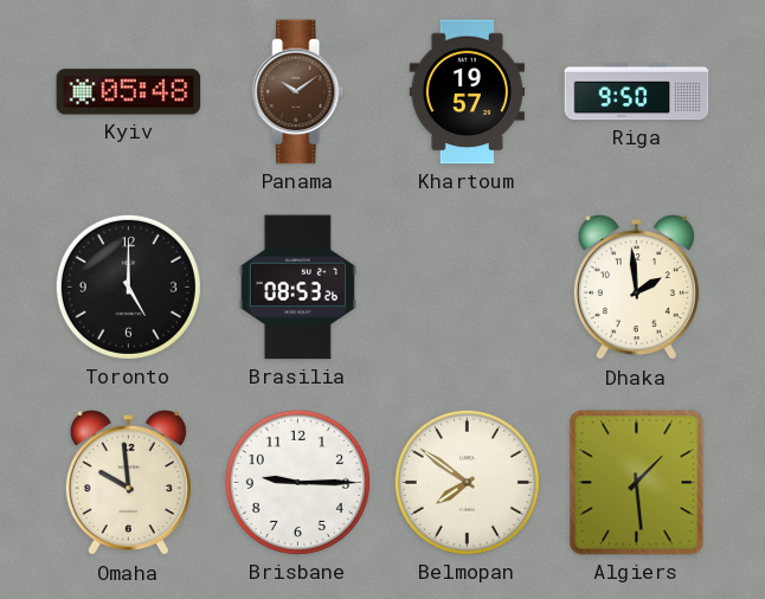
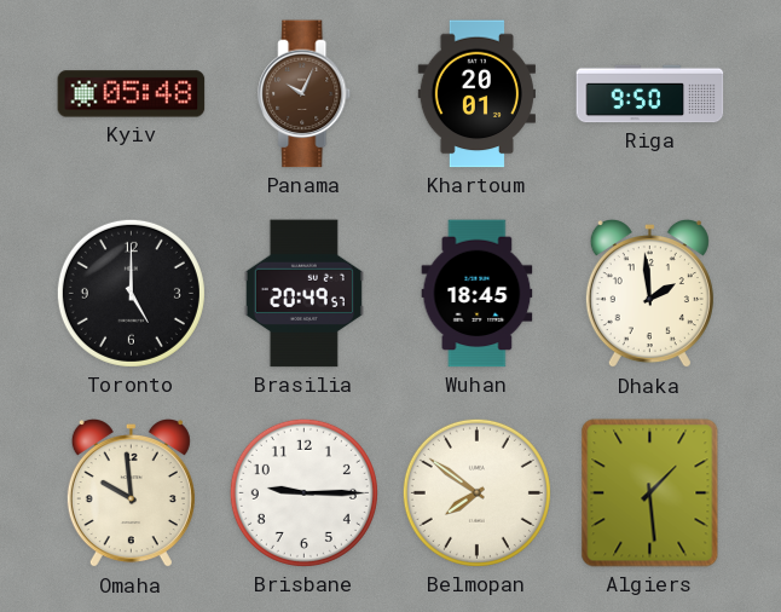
Panama: 10:09 -> 10:04 (305, 94)
Khartoum: 19:57 -> 20:01 (476, 94)
Brasilia: 08:53 -> 20:49 (303, 294)
Wuhan: none -> 18:45 (478, 294)
